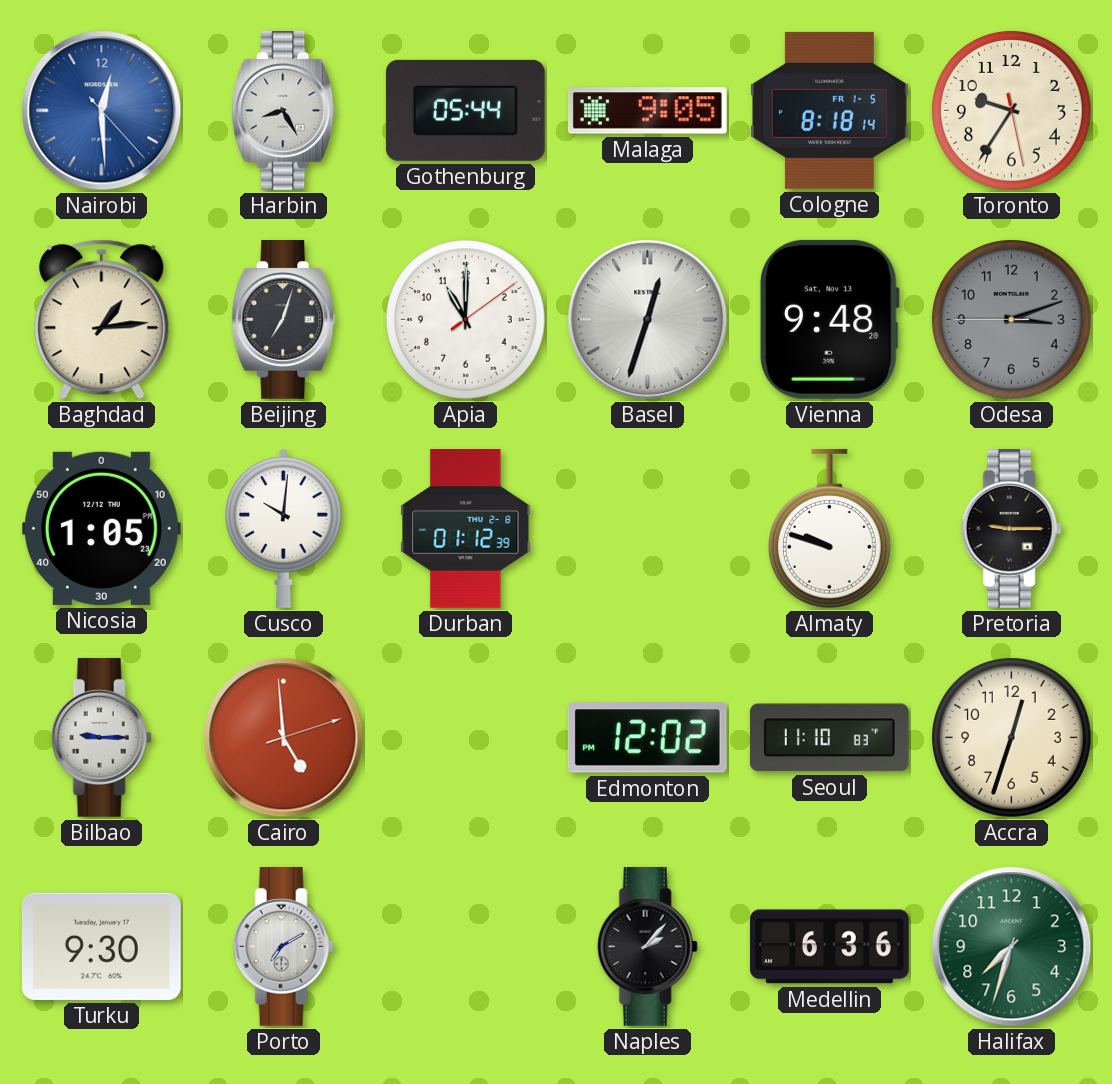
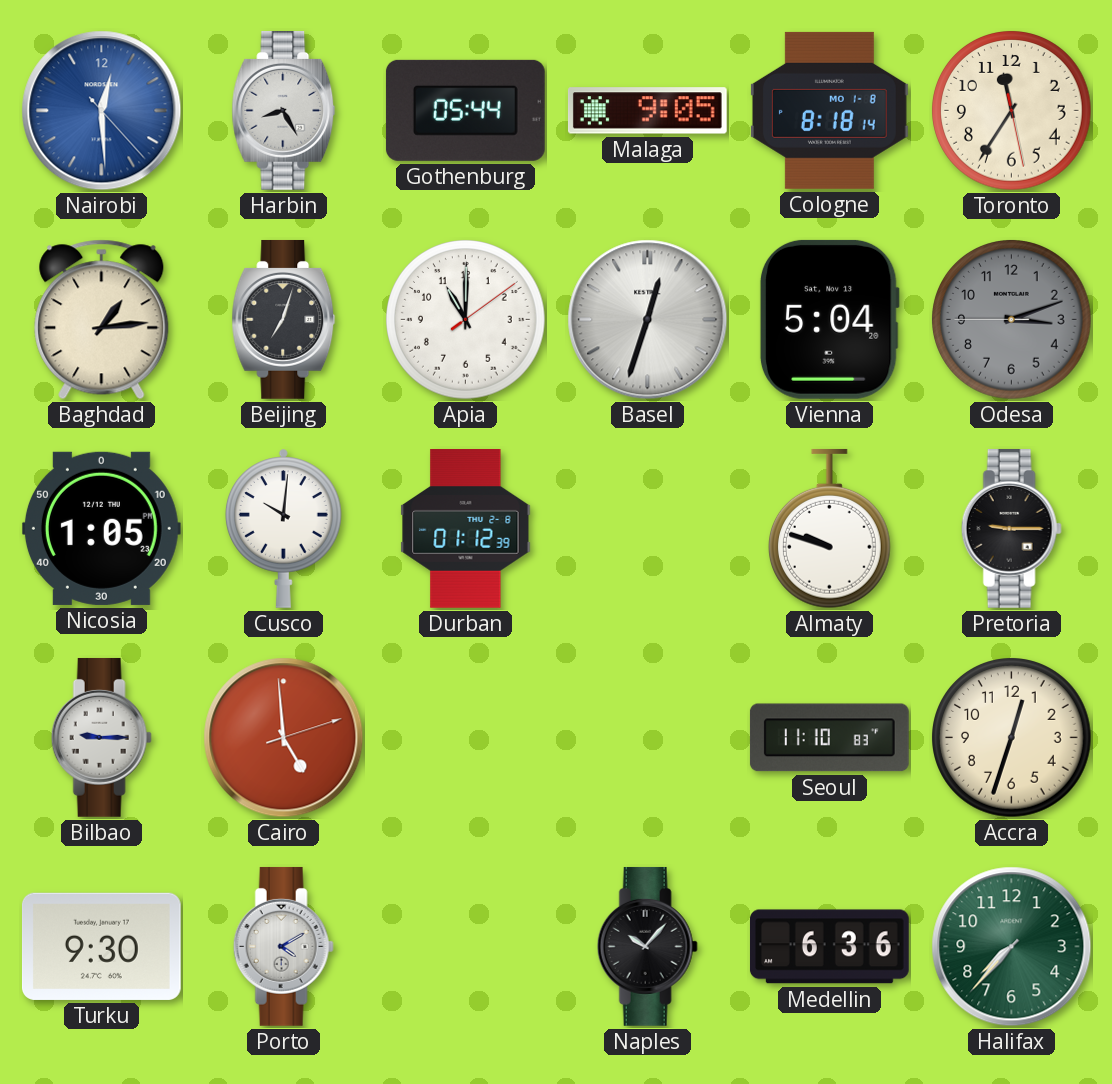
Cologne date: FR 1-5 -> MO 1-8 (829, 110)
Toronto: 9:35 -> 11:35 (1012, 111)
Vienna: 9:48 -> 5:04 (829, 319)
Edmonton: 12:02 -> none (647, 738)
Porto: 7:10 -> 4:10 (283, 946)
Naples: 2:07 -> 10:07 (647, 946)
Halifax: 7:33 -> 7:37 (1012, 947)
